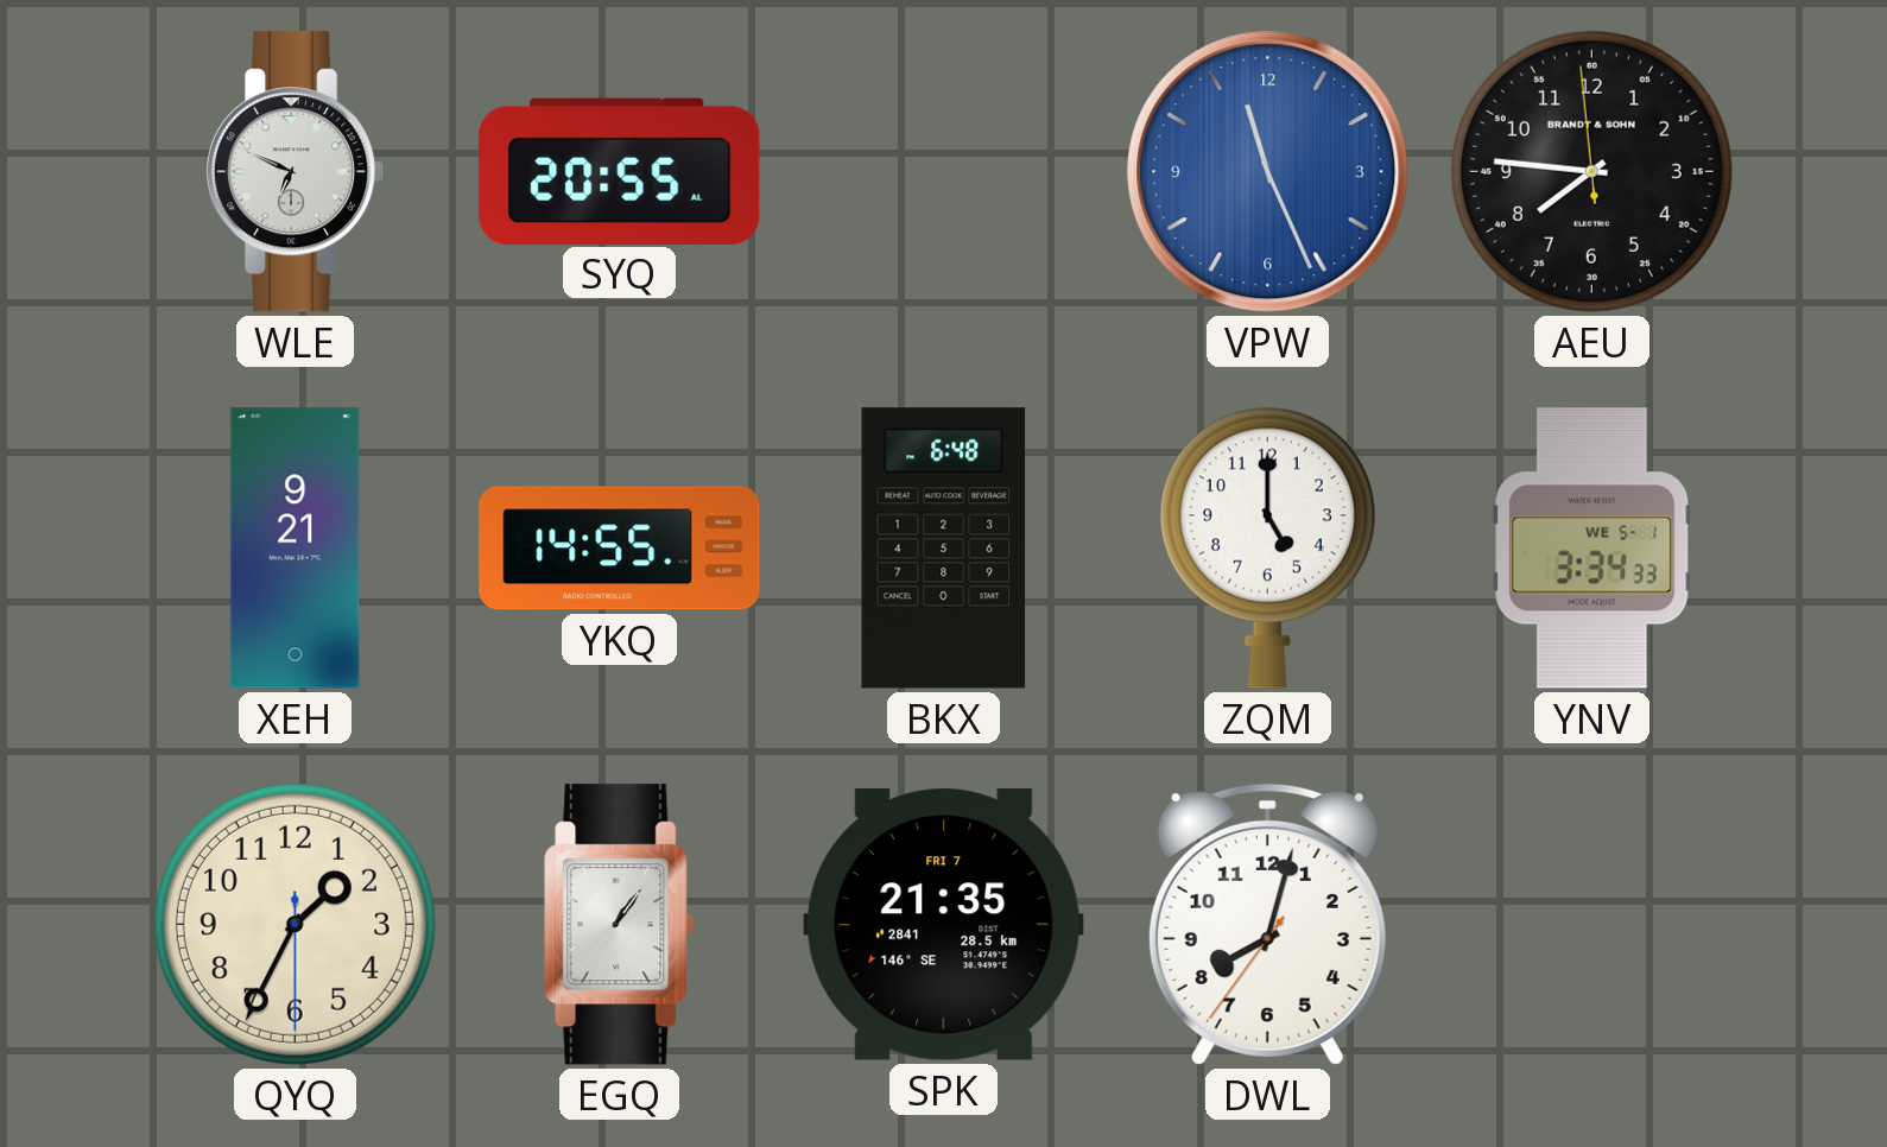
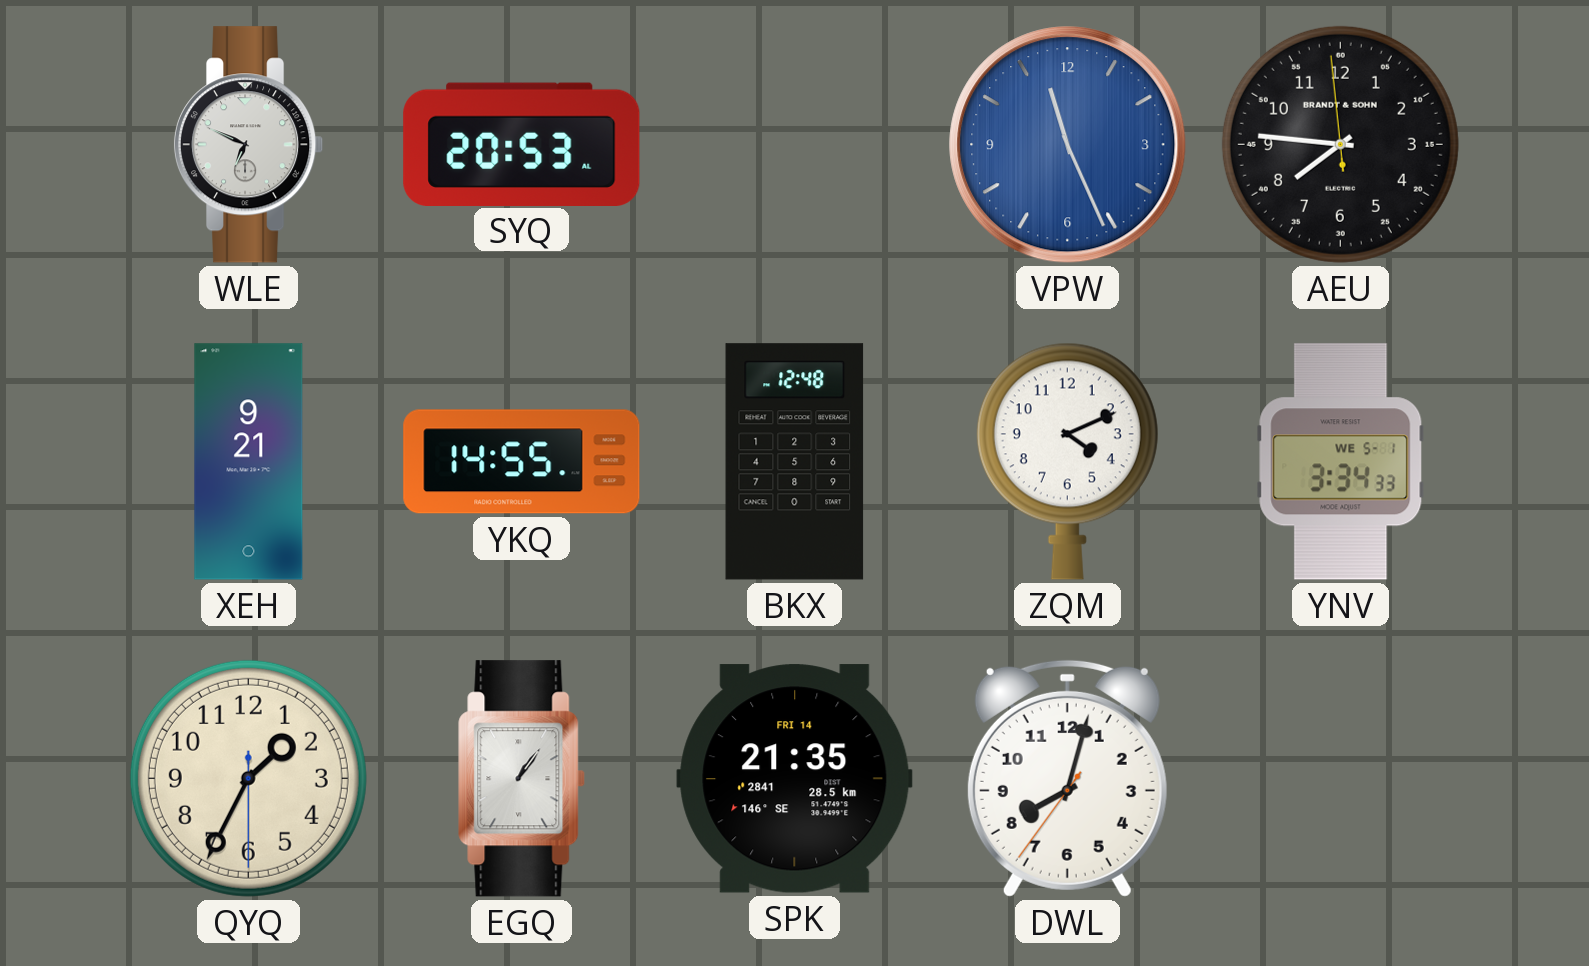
SYQ: 20:55 -> 20:53 (522, 144)
BKX: 6:48 -> 12:48 (795, 462)
ZQM: 5:00 -> 4:11 (1067, 461)
SPK date: FRI 7 -> FRI 14 (795, 779)
